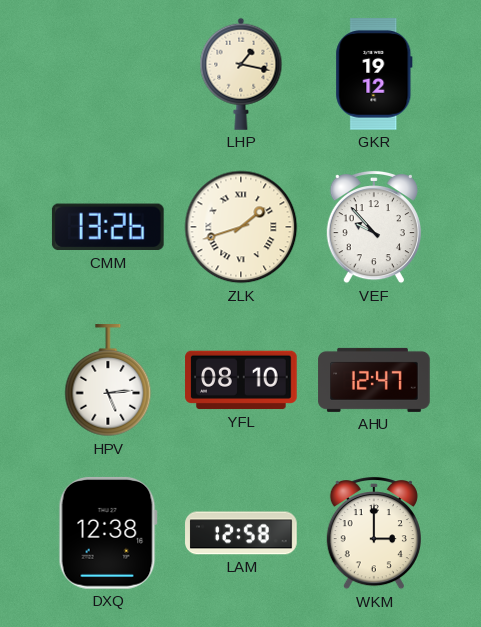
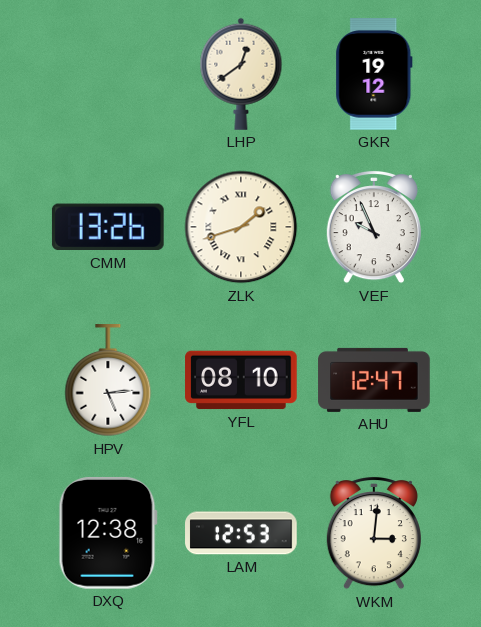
LHP: 1:17 -> 12:39 (241, 74)
VEF: 9:53 -> 9:56 (374, 227)
LAM: 12:58 -> 12:53 (241, 533)
WKM: 3:00 -> 3:01 (374, 533)
